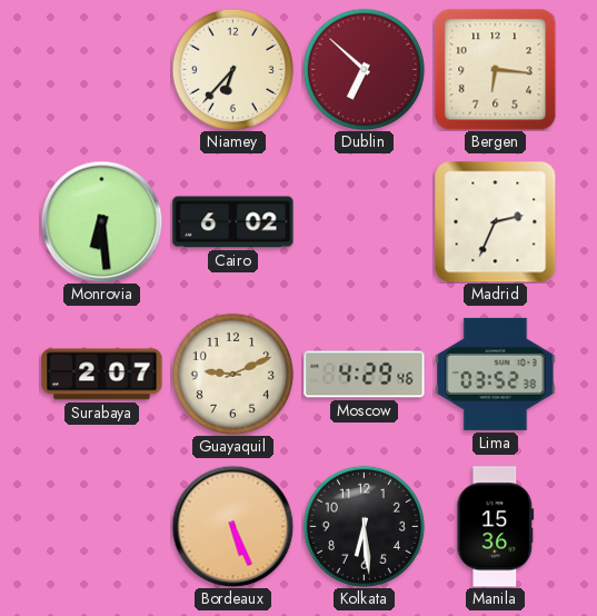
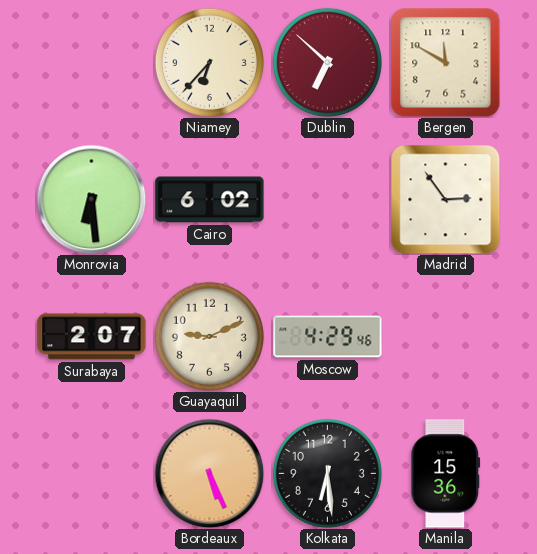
Bergen: 6:16 -> 11:50 (445, 62)
Madrid: 2:34 -> 2:54 (445, 199)
Lima: 03:52 -> none (496, 374)
